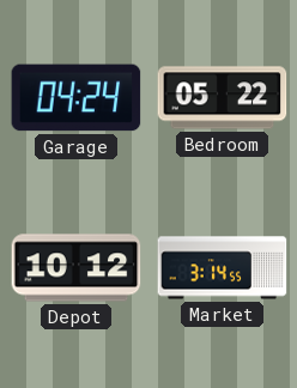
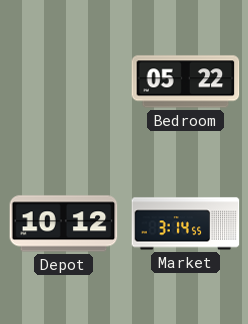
Garage: 04:24 -> none (77, 98)
